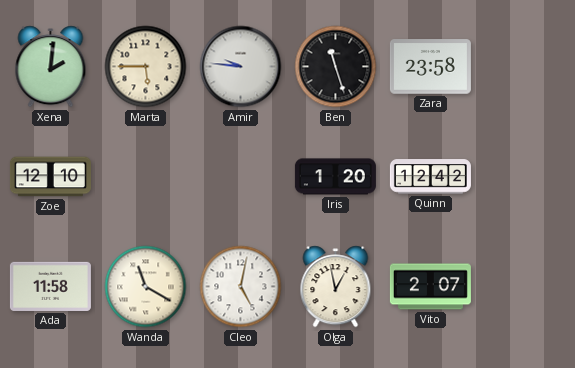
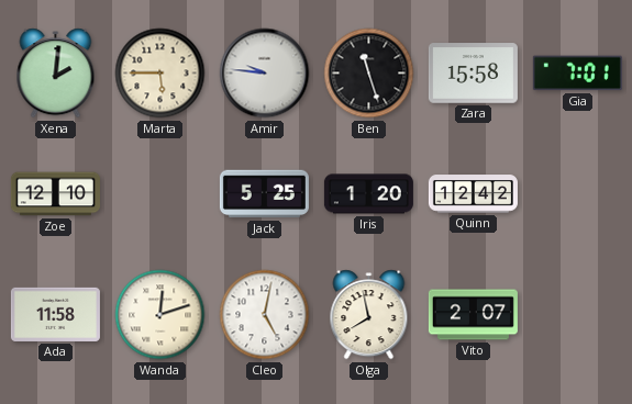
Zara: 23:58 -> 15:58 (473, 74)
Gia: none -> 7:01 (577, 74)
Jack: none -> 5:25 (264, 194)
Wanda: 11:20 -> 12:12 (160, 315)
Olga: 12:58 -> 7:58 (369, 315)
